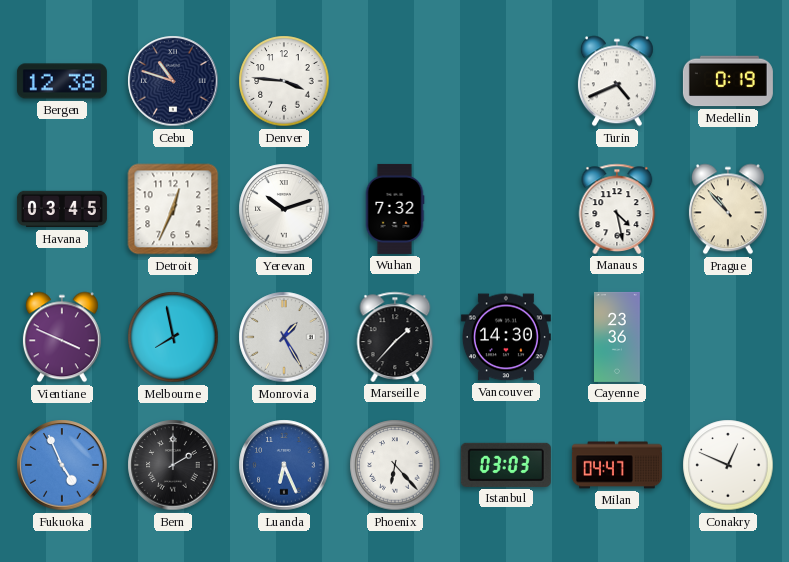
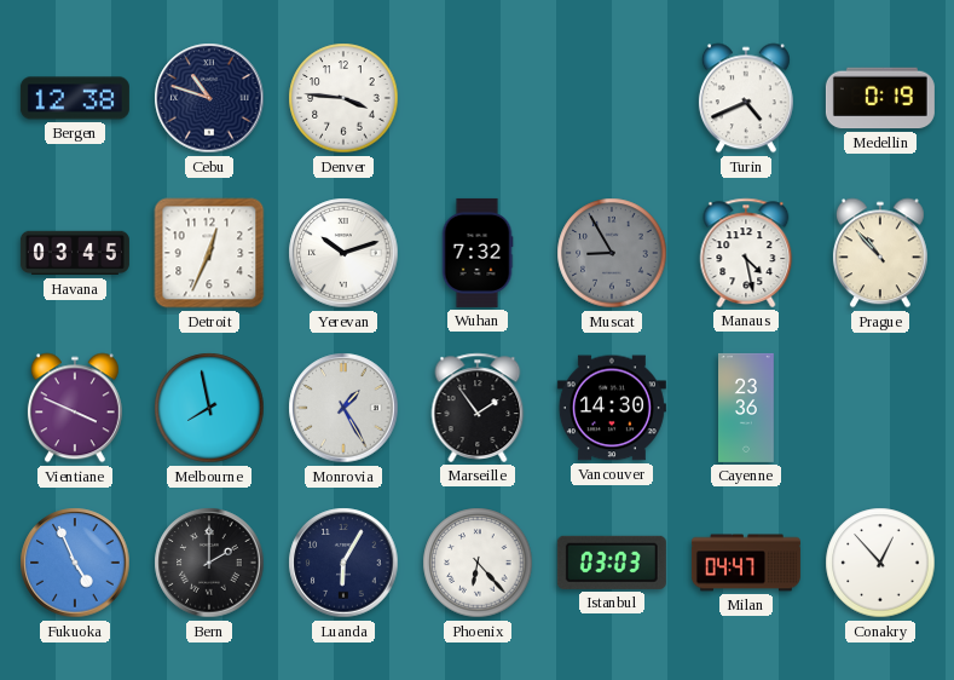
Muscat: none -> 8:55 (612, 253)
Marseille: 1:37 -> 1:54 (478, 408)
Luanda: 6:26 -> 6:05 (343, 563)
Luanda dial: blue -> navy (343, 563)
Conakry: 12:49 -> 12:53 (880, 563)
